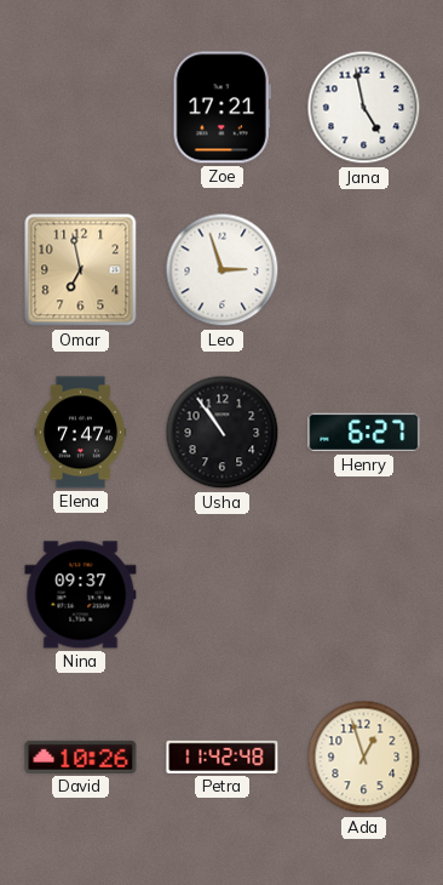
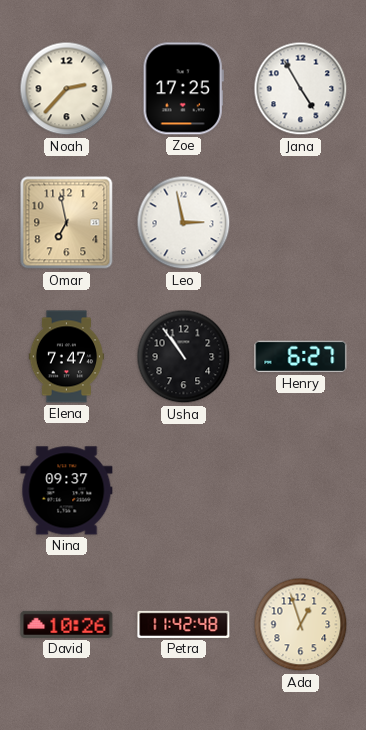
Noah: none -> 2:37 (67, 89)
Zoe: 17:21 -> 17:25 (183, 89)
Jana: 4:58 -> 4:55 (301, 89)
Leo: 2:57 -> 2:58 (184, 223)
